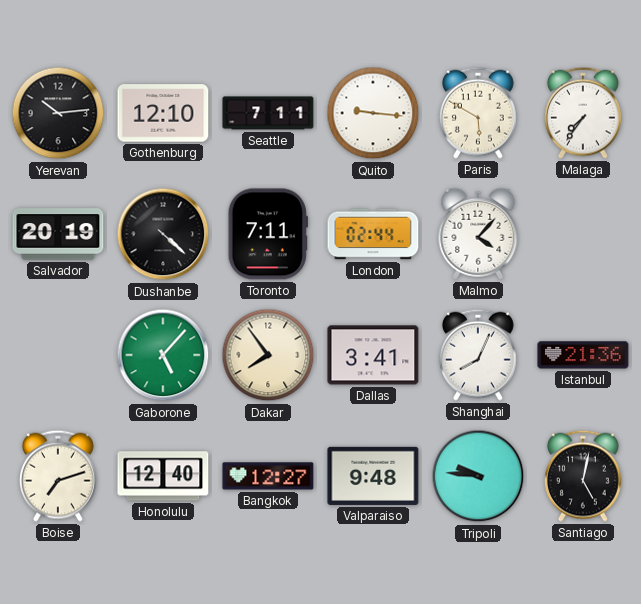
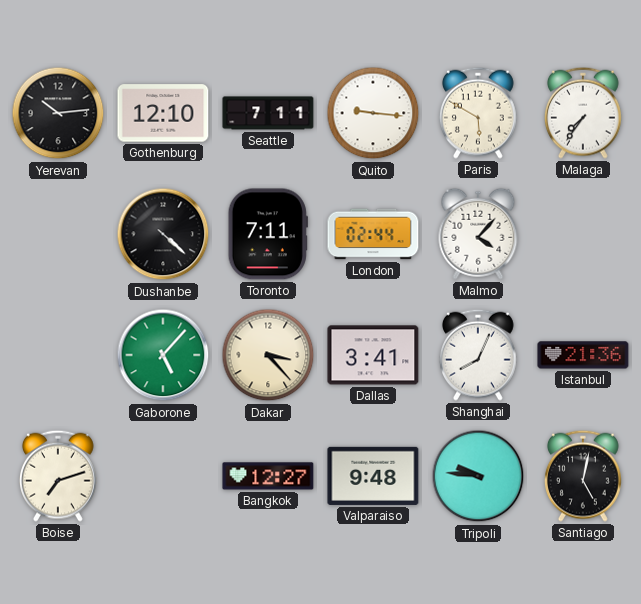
Salvador: 20:19 -> none (58, 234)
Dakar: 7:54 -> 3:23 (268, 355)
Honolulu: 12:40 -> none (163, 476)
